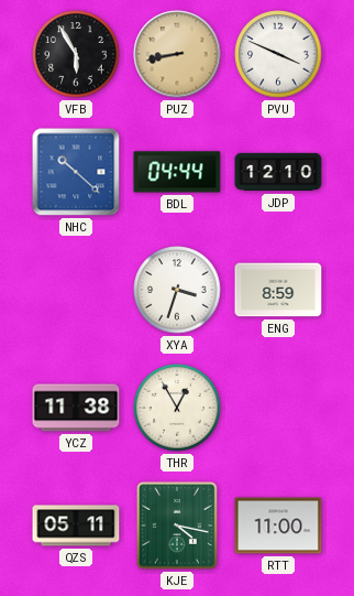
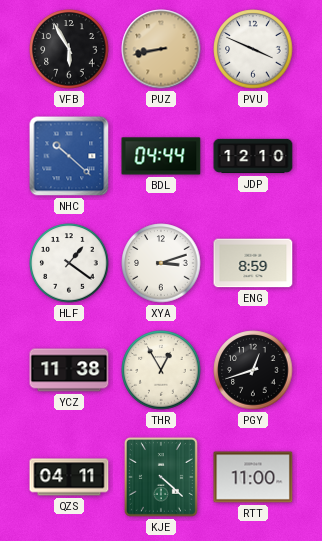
HLF: none -> 1:21 (69, 263)
XYA: 3:33 -> 3:12 (161, 263)
PGY: none -> 12:42 (253, 370)
QZS: 05:11 -> 04:11 (69, 477)
KJE: 4:17 -> 4:22 (161, 477)
